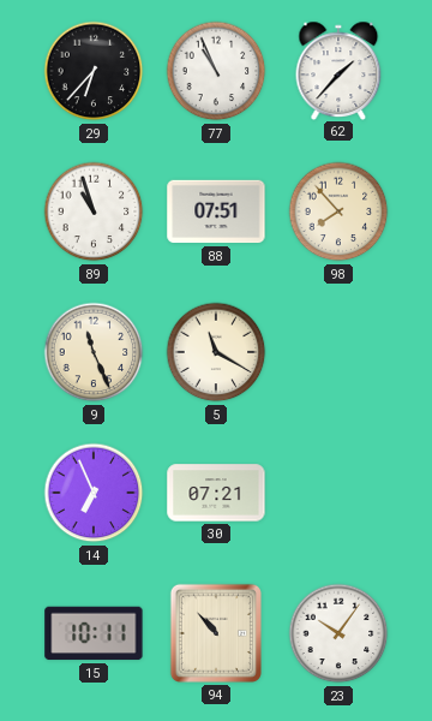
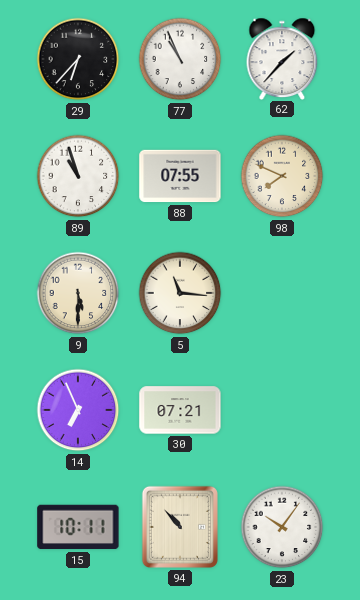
88: 07:51 -> 07:55 (180, 176)
98: 7:53 -> 7:49 (282, 176)
9: 11:26 -> 5:30 (78, 293)
5: 11:20 -> 11:16 (180, 293)
